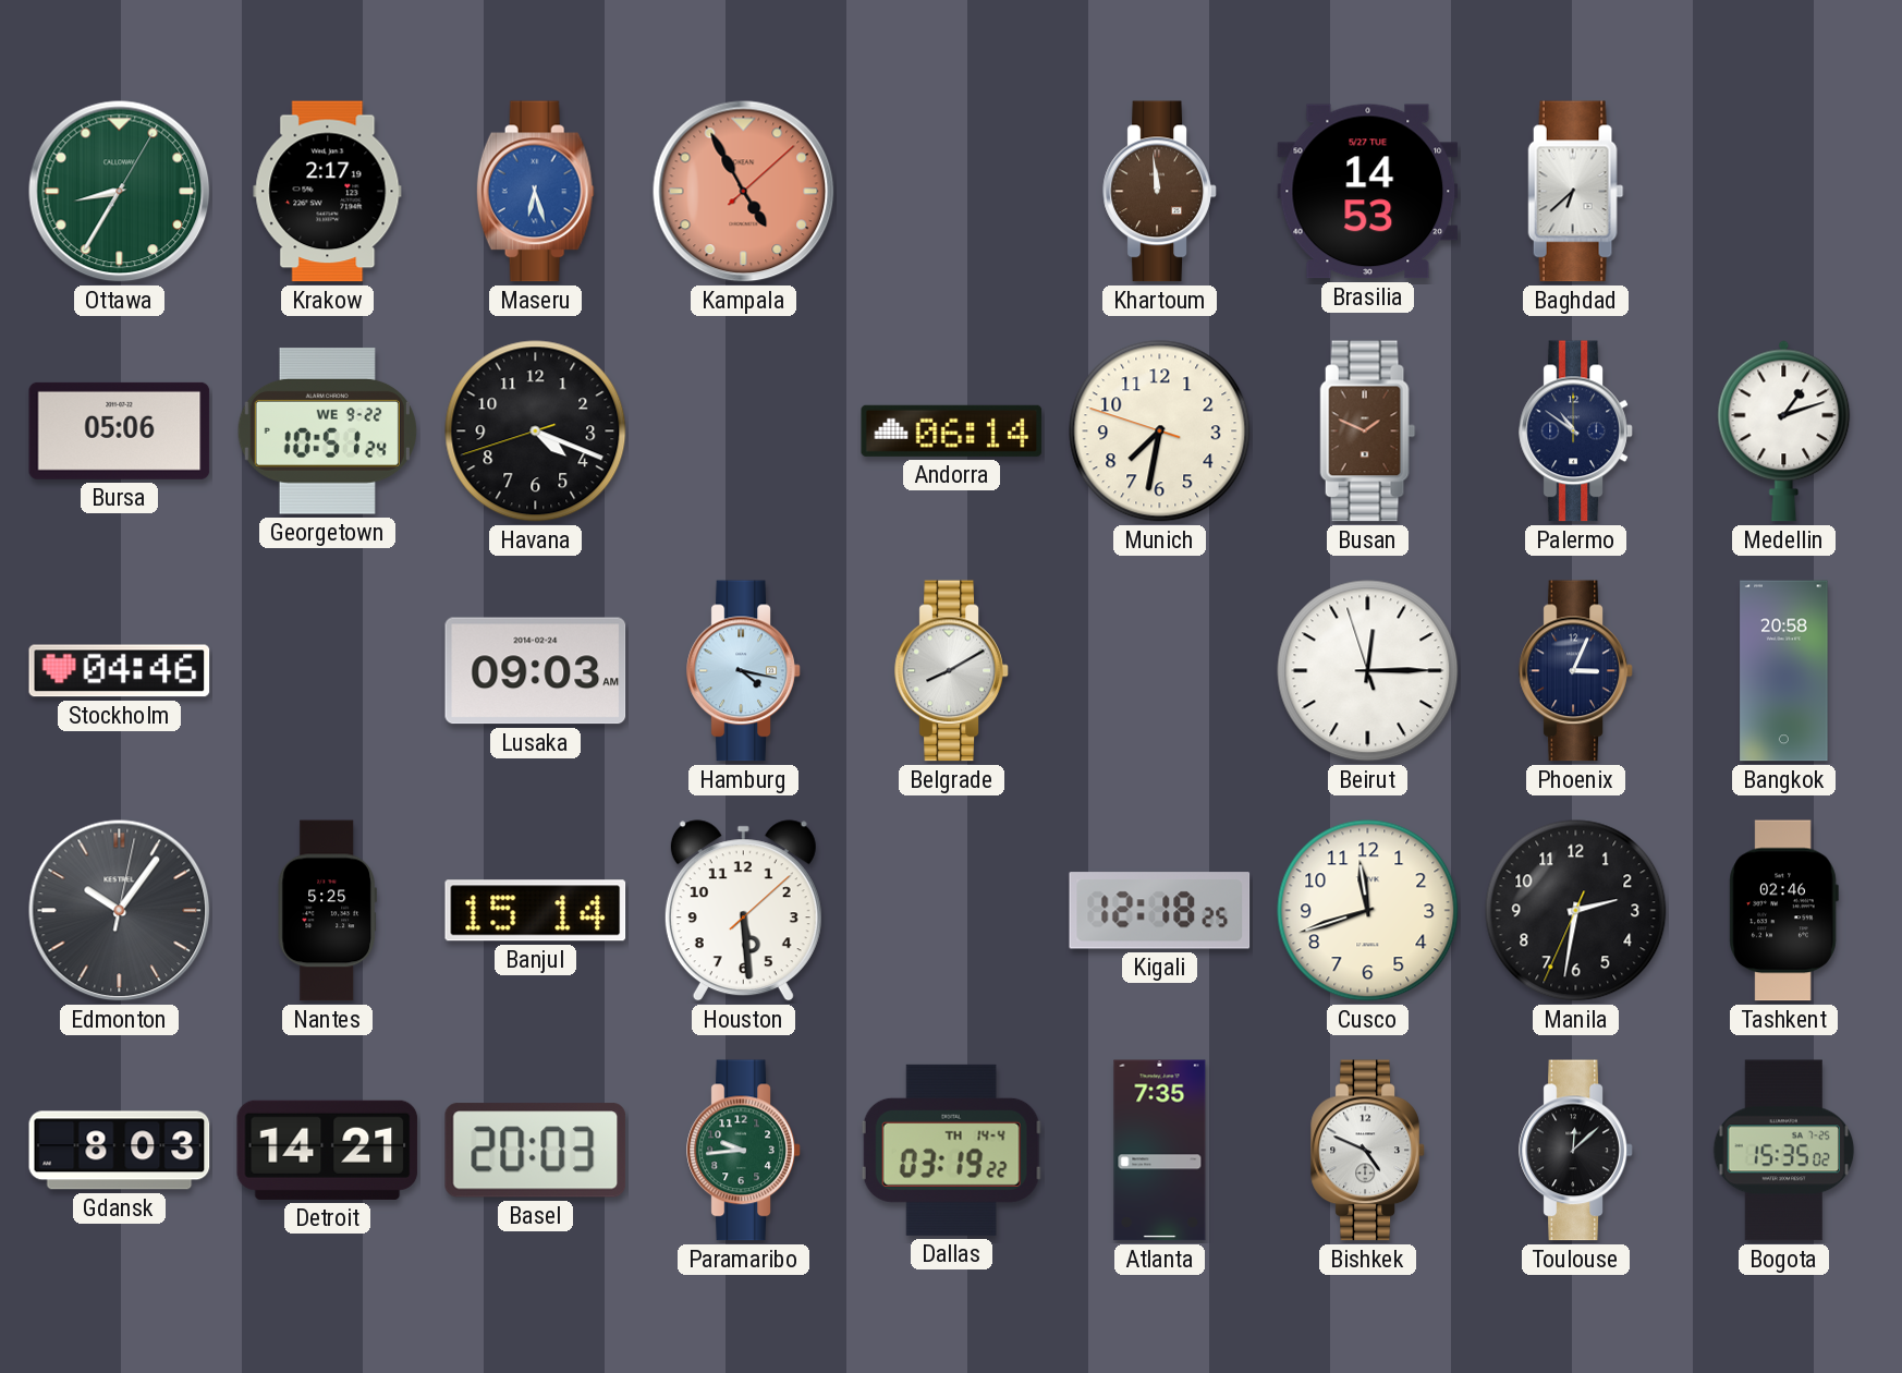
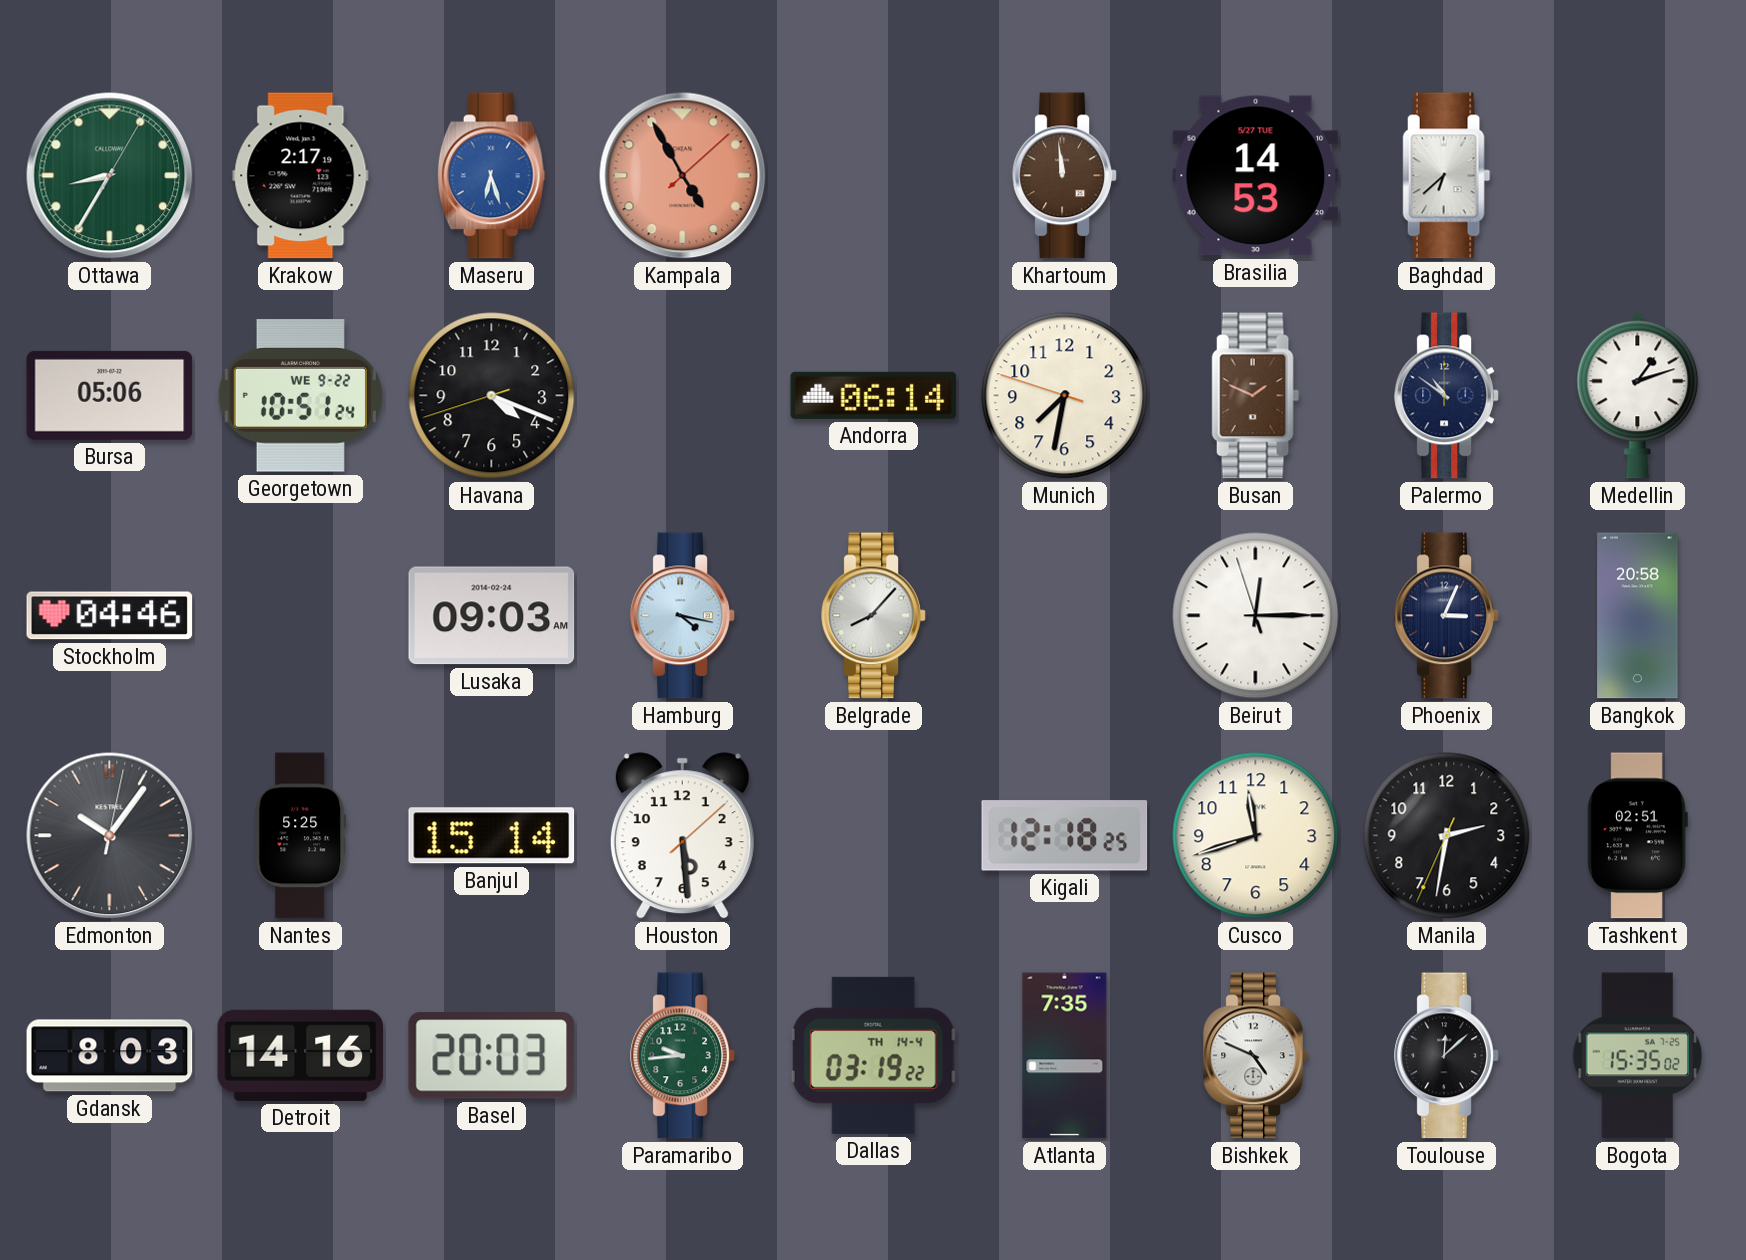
Belgrade: 8:10 -> 8:07 (874, 616)
Tashkent: 02:46 -> 02:51 (1637, 836)
Detroit: 14:21 -> 14:16 (301, 1055)
